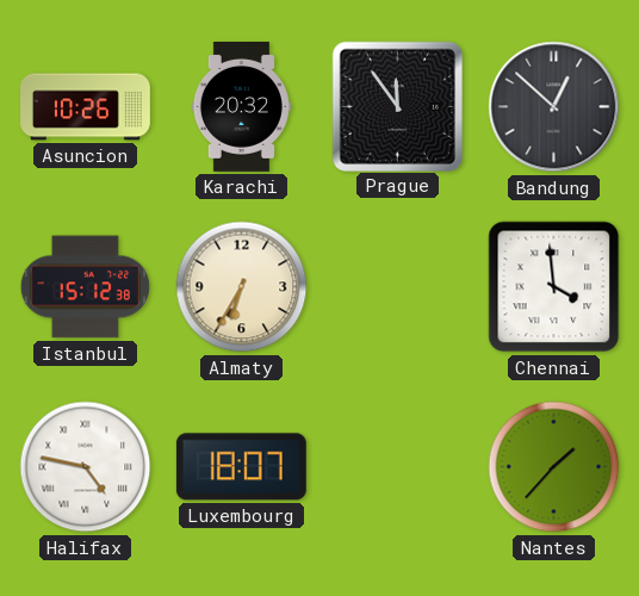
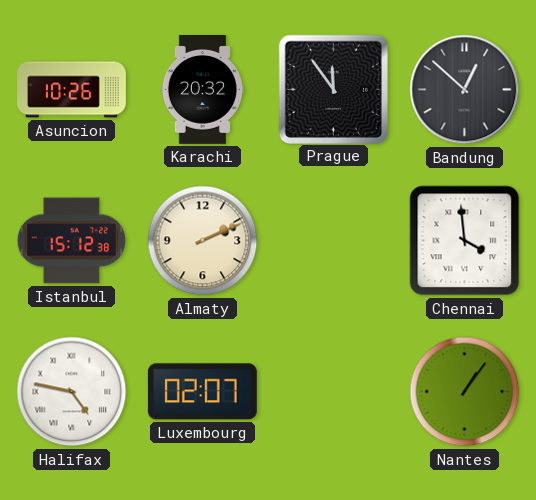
Almaty: 6:35 -> 2:11 (203, 241)
Luxembourg: 18:07 -> 02:07 (202, 392)
Nantes: 1:37 -> 1:06 (465, 392)
